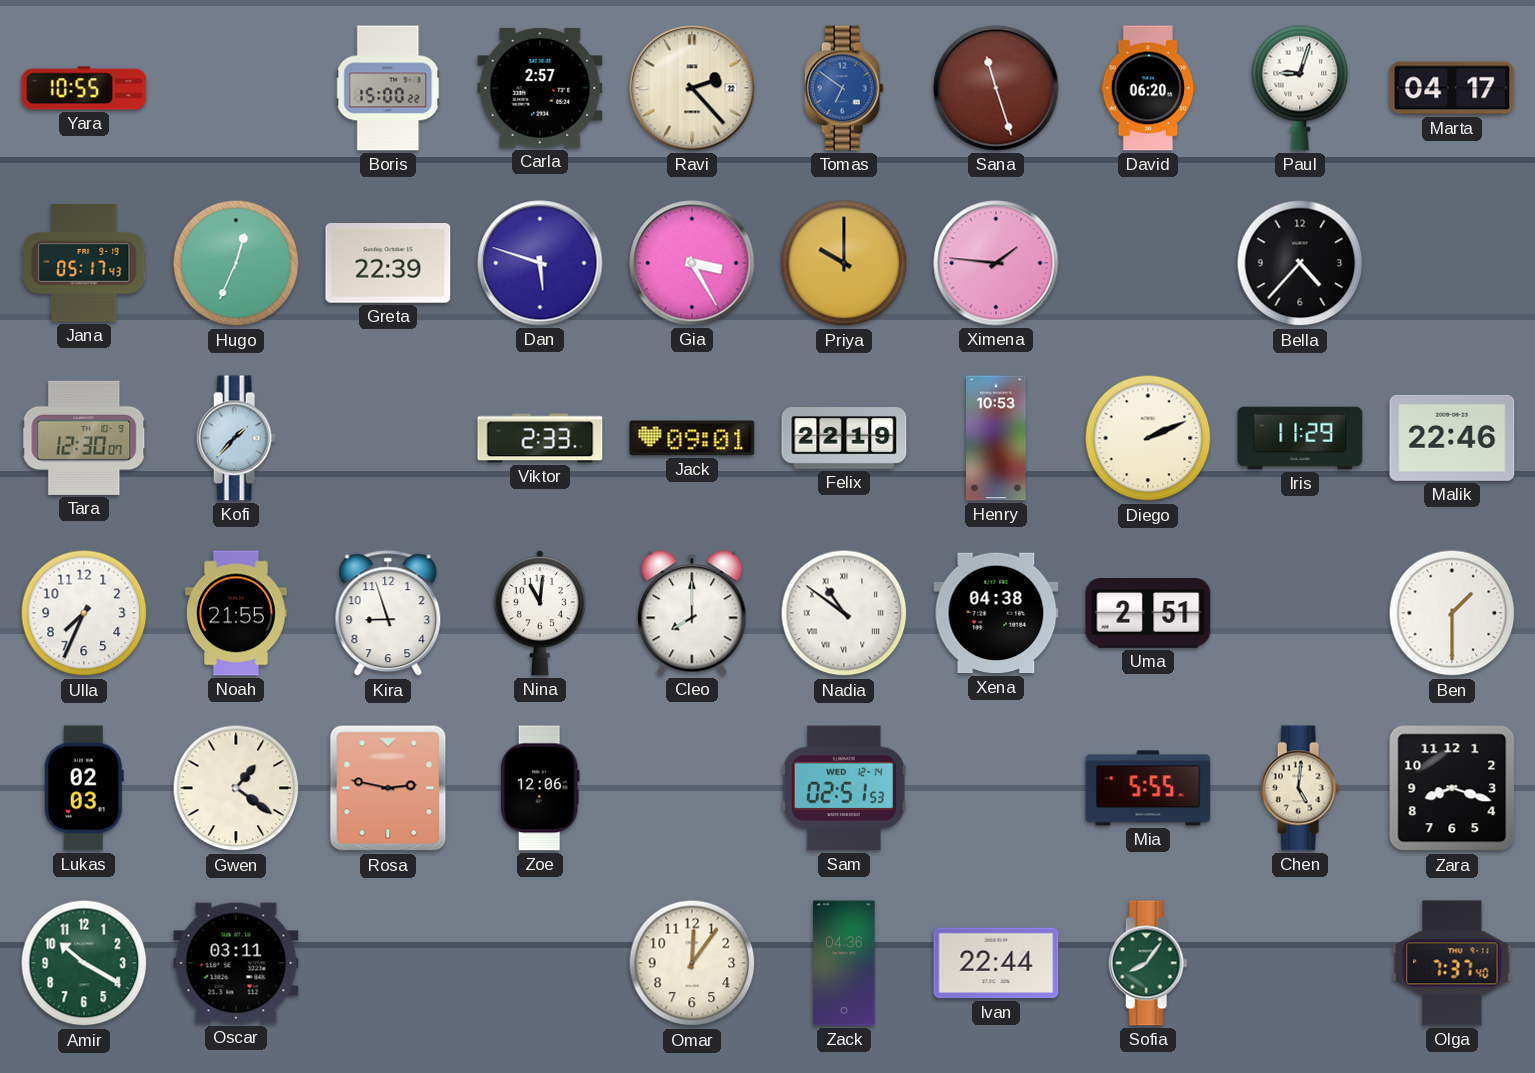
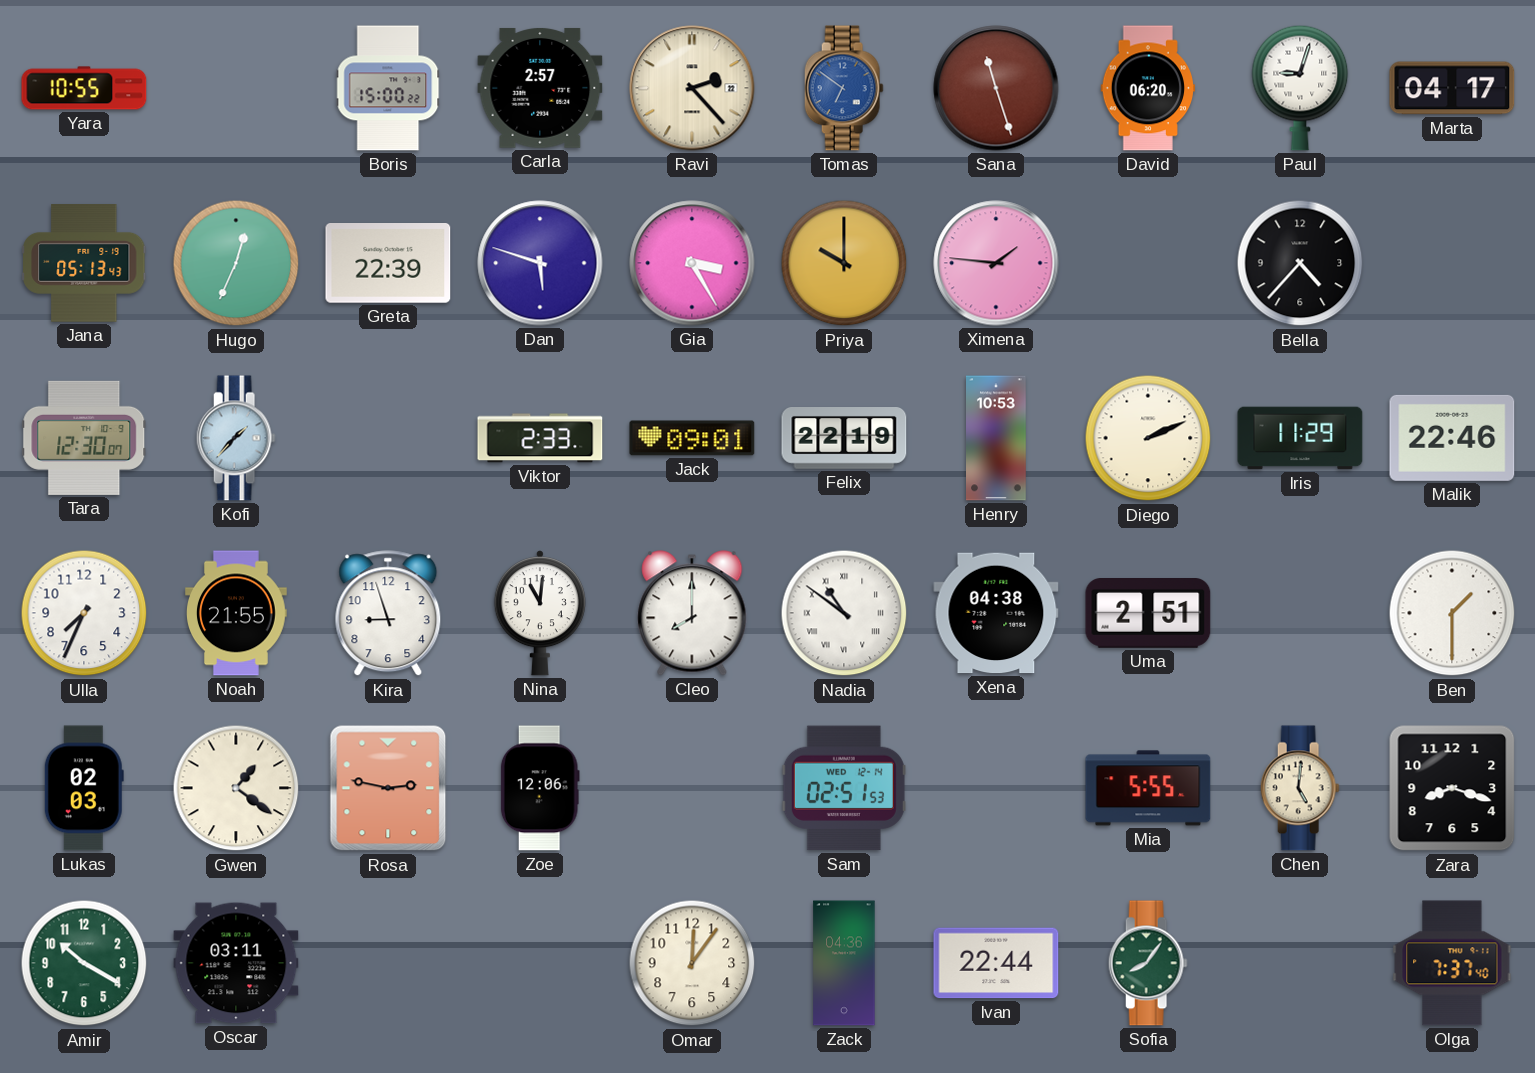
Jana: 05:17 -> 05:13 (85, 263)
